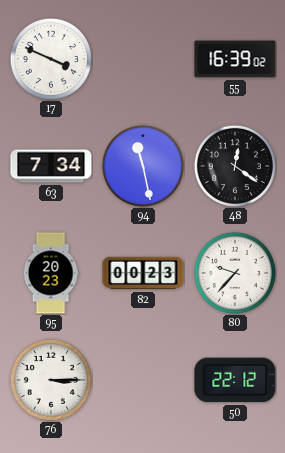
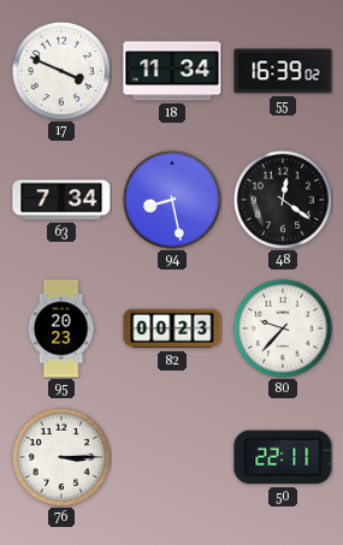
18: none -> 11:34 (172, 71)
94: 11:28 -> 8:28 (172, 200)
50: 22:12 -> 22:11 (283, 457)
